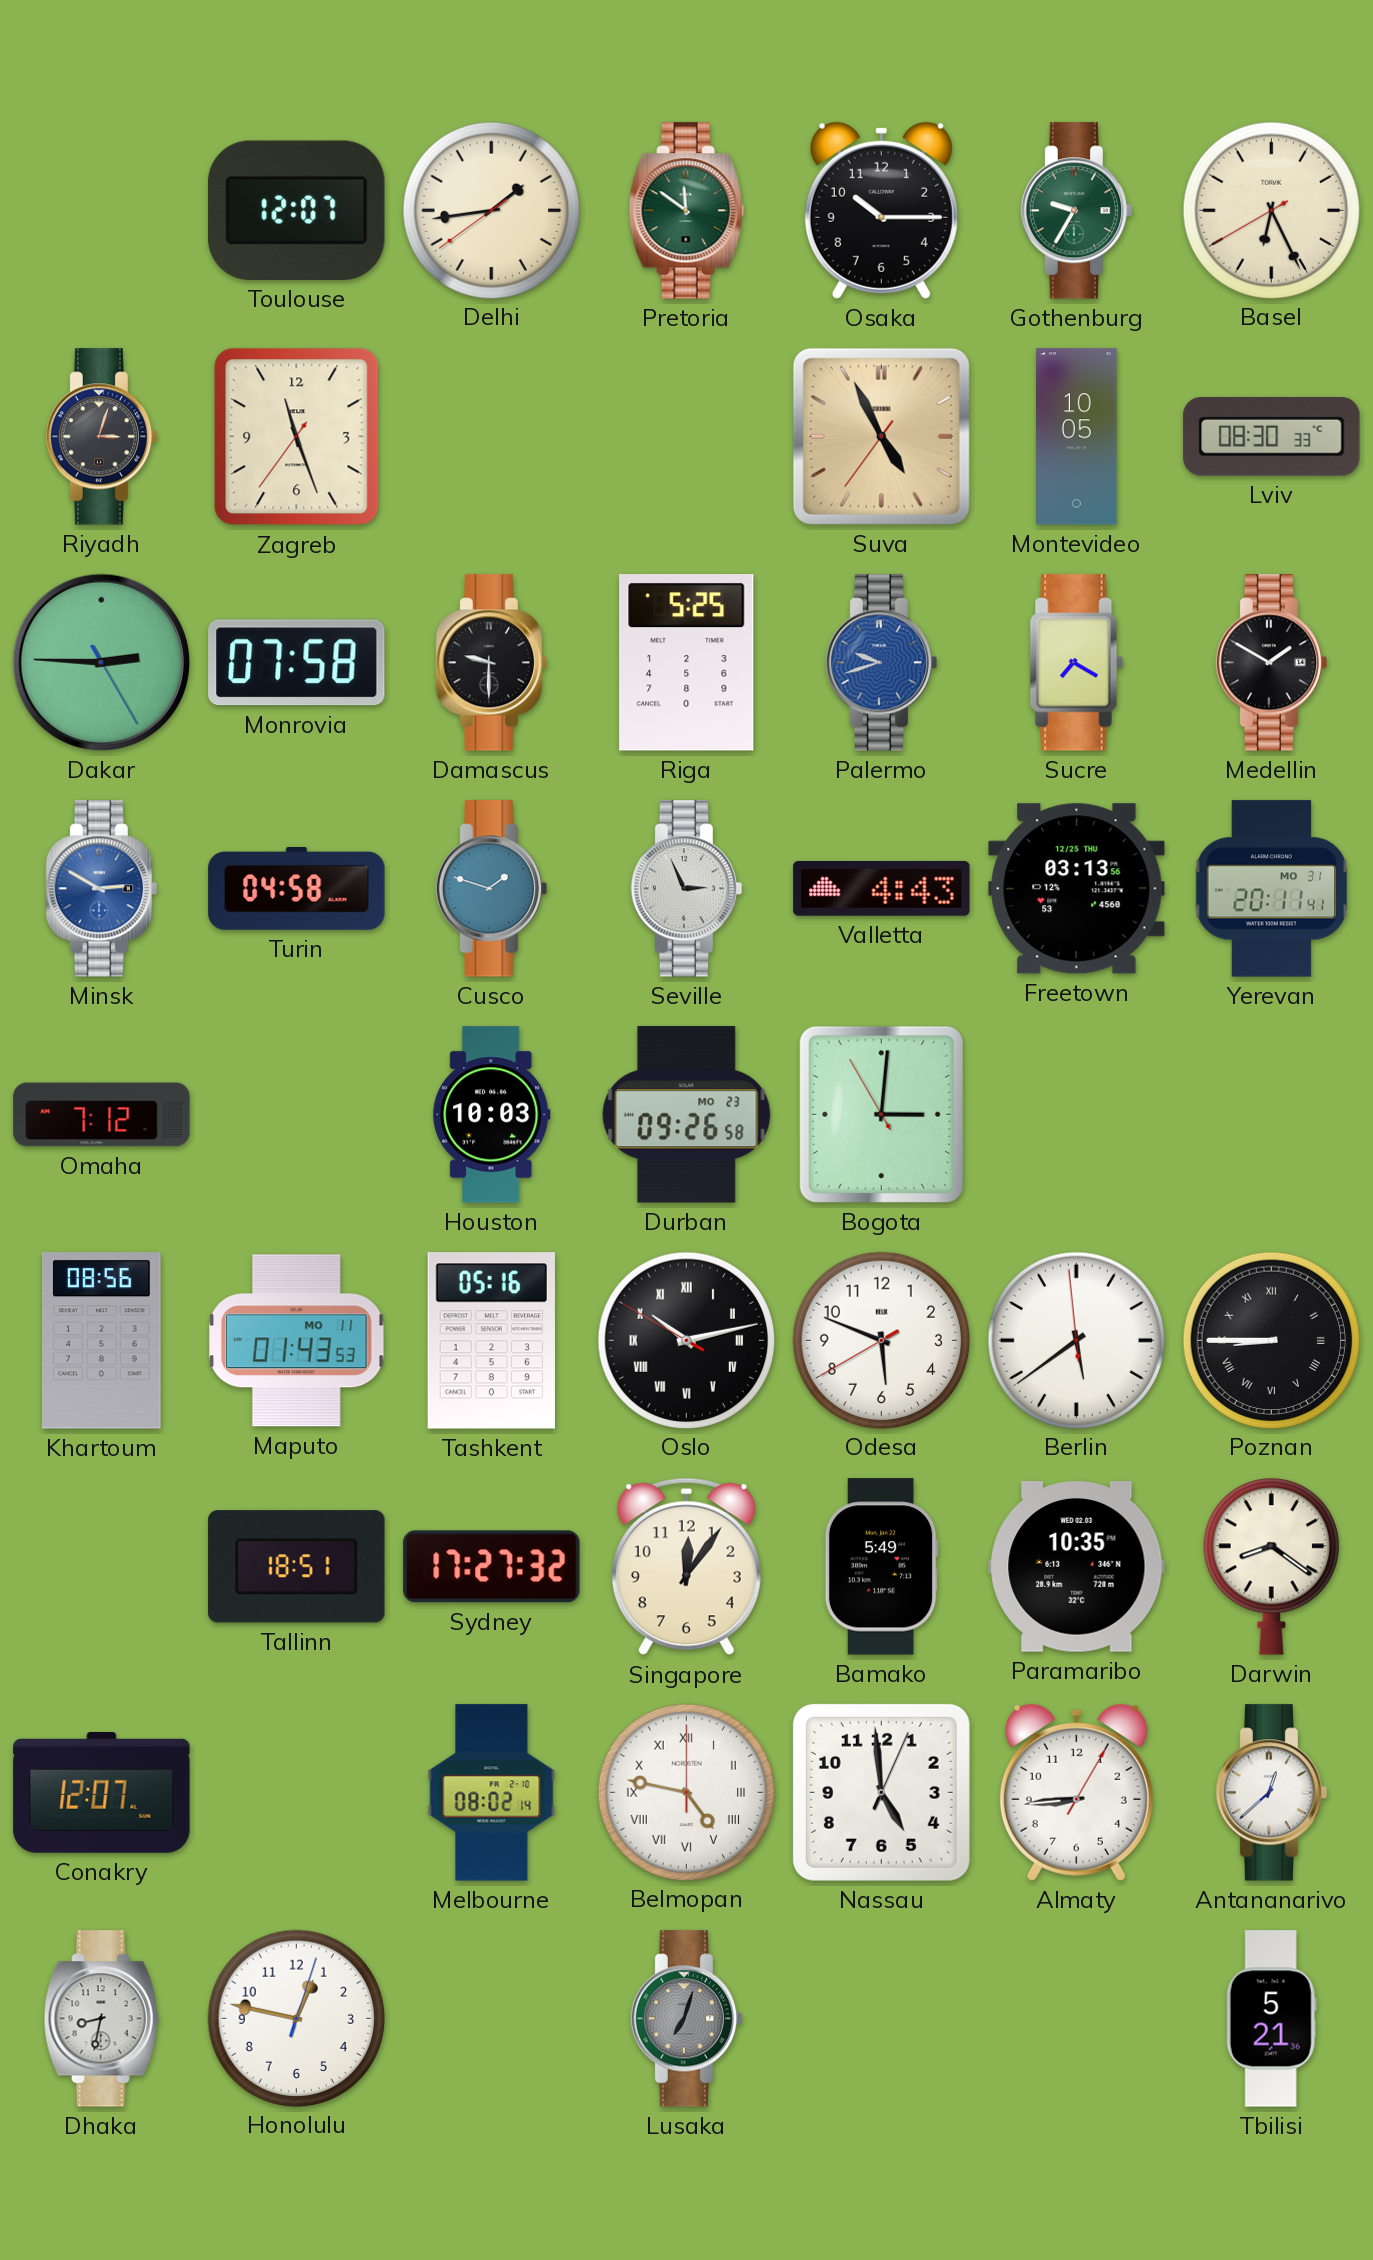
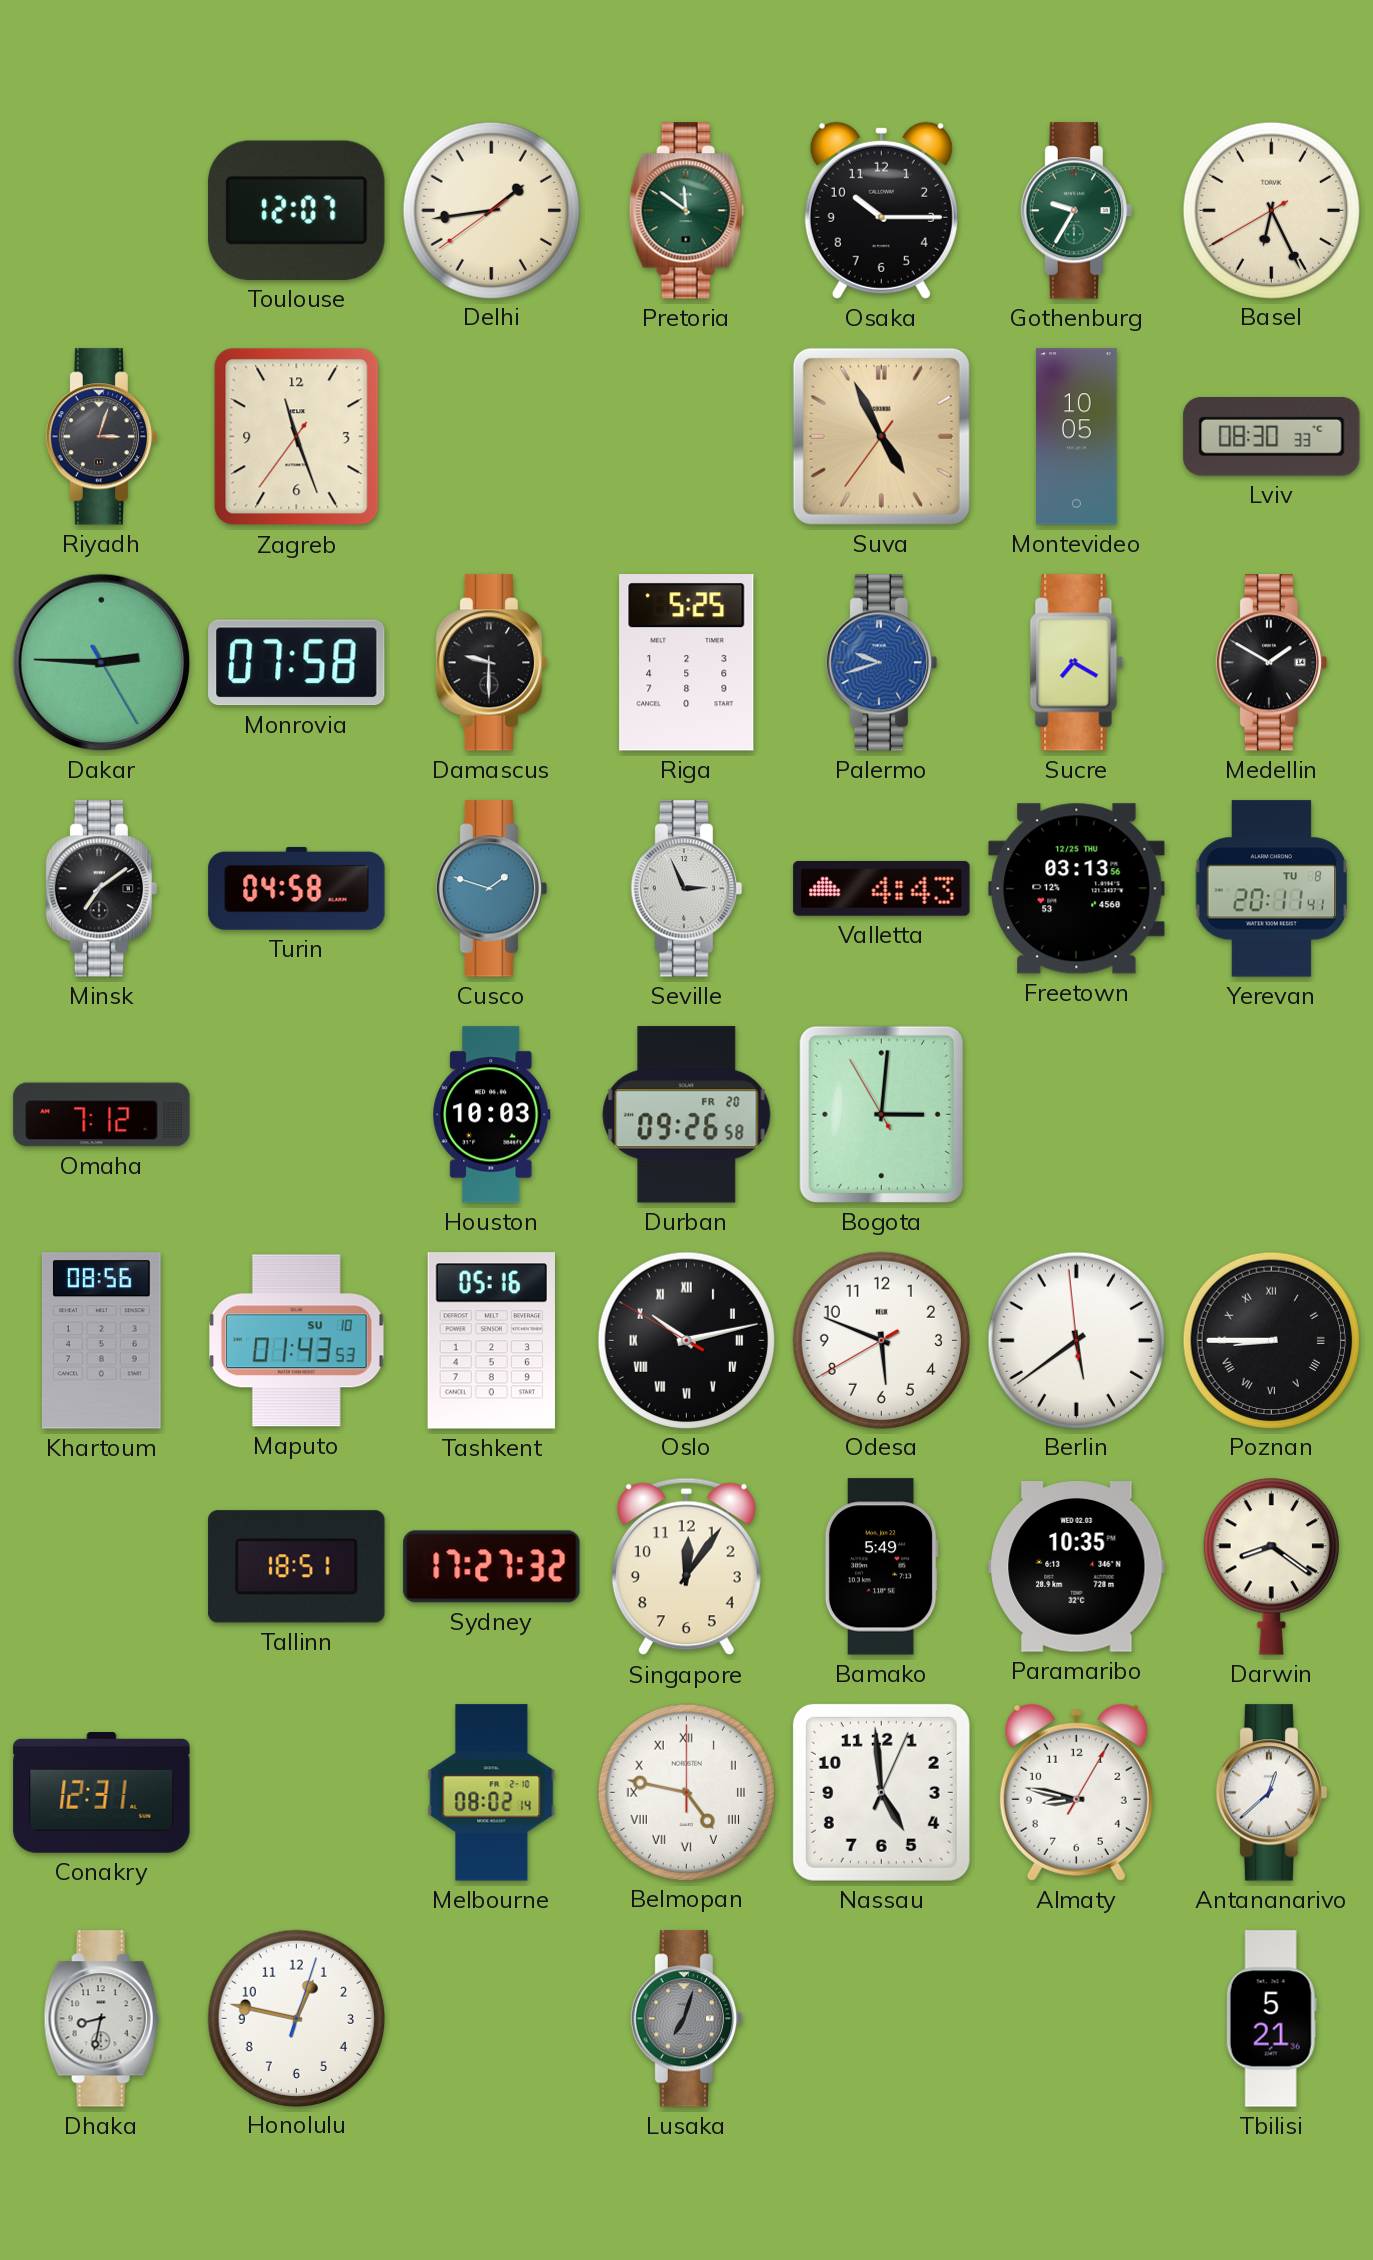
Minsk: 2:50 -> 7:09 (102, 889)
Minsk dial: blue -> black (102, 889)
Yerevan date: MO 31 -> TU 8 (1272, 889)
Durban date: MO 23 -> FR 20 (687, 1115)
Maputo date: MO 11 -> SU 10 (297, 1341)
Conakry: 12:07 -> 12:31 (102, 1793)
Almaty: 8:44 -> 8:47 (1076, 1792)
